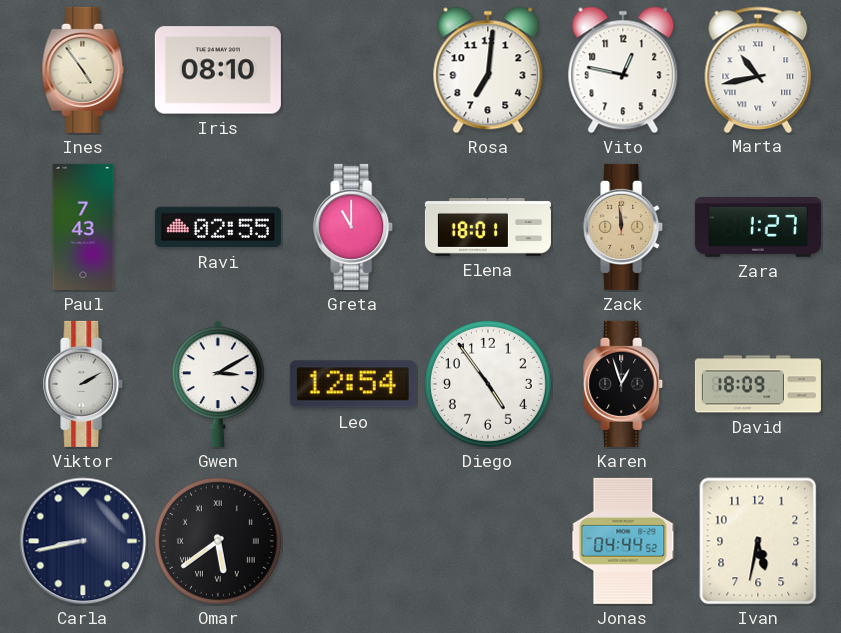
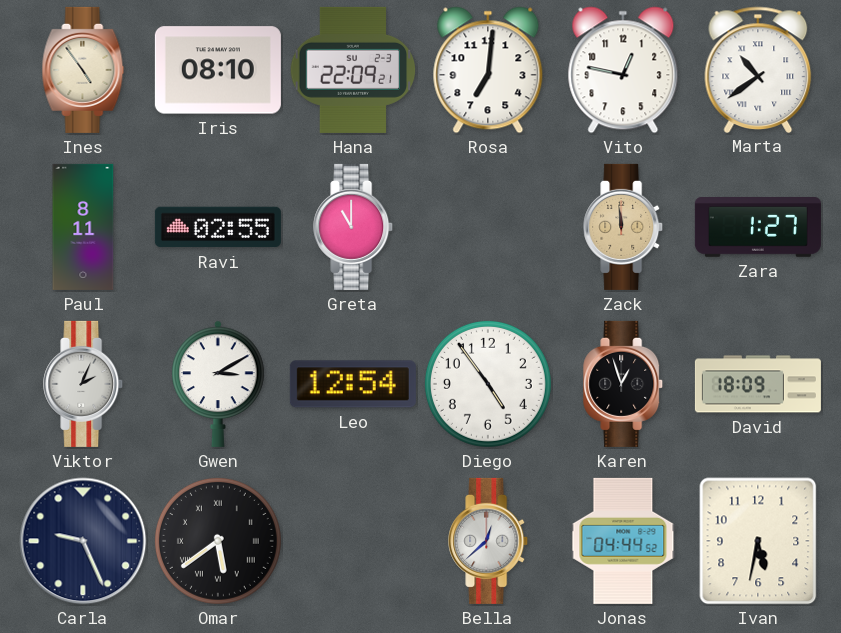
Hana: none -> 22:09 (353, 70)
Marta: 10:43 -> 10:39 (758, 69)
Paul: 7:43 -> 8:11 (83, 227)
Elena: 18:01 -> none (488, 228)
Viktor: 2:10 -> 2:04 (84, 384)
Carla: 8:43 -> 9:26 (83, 541)
Bella: none -> 12:38 (489, 541)
